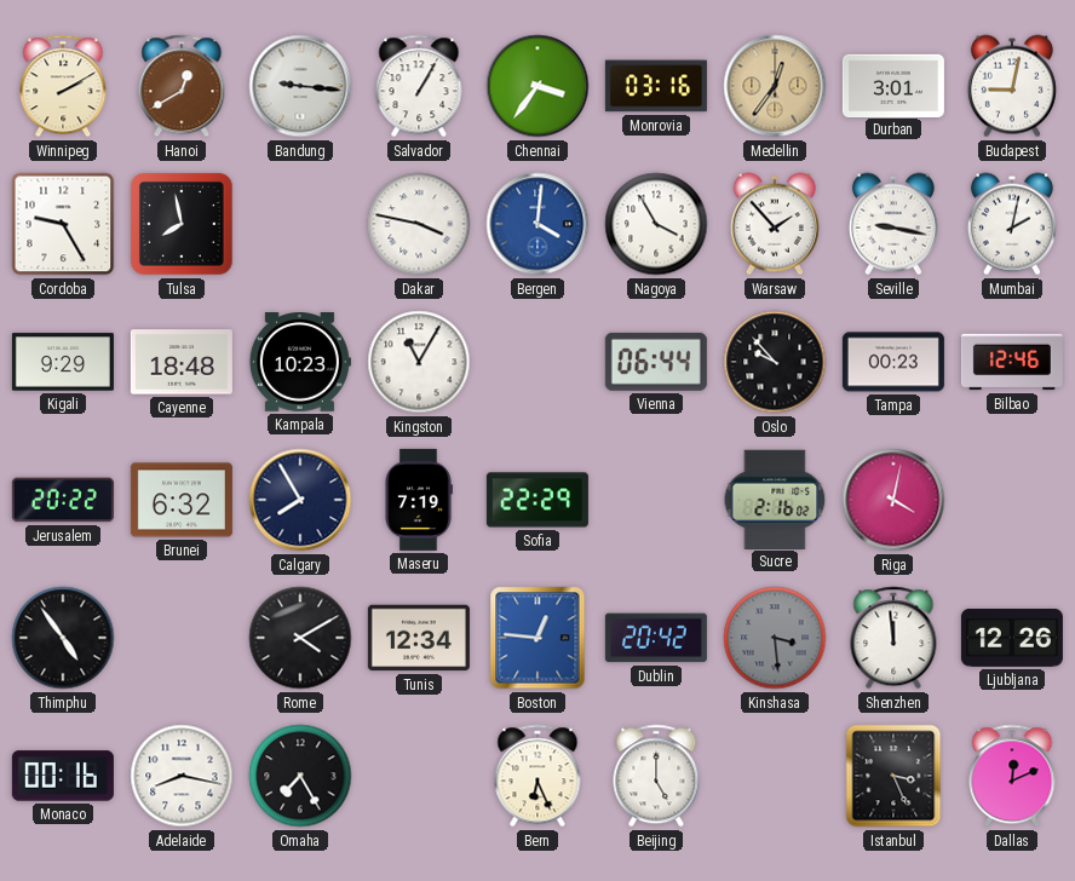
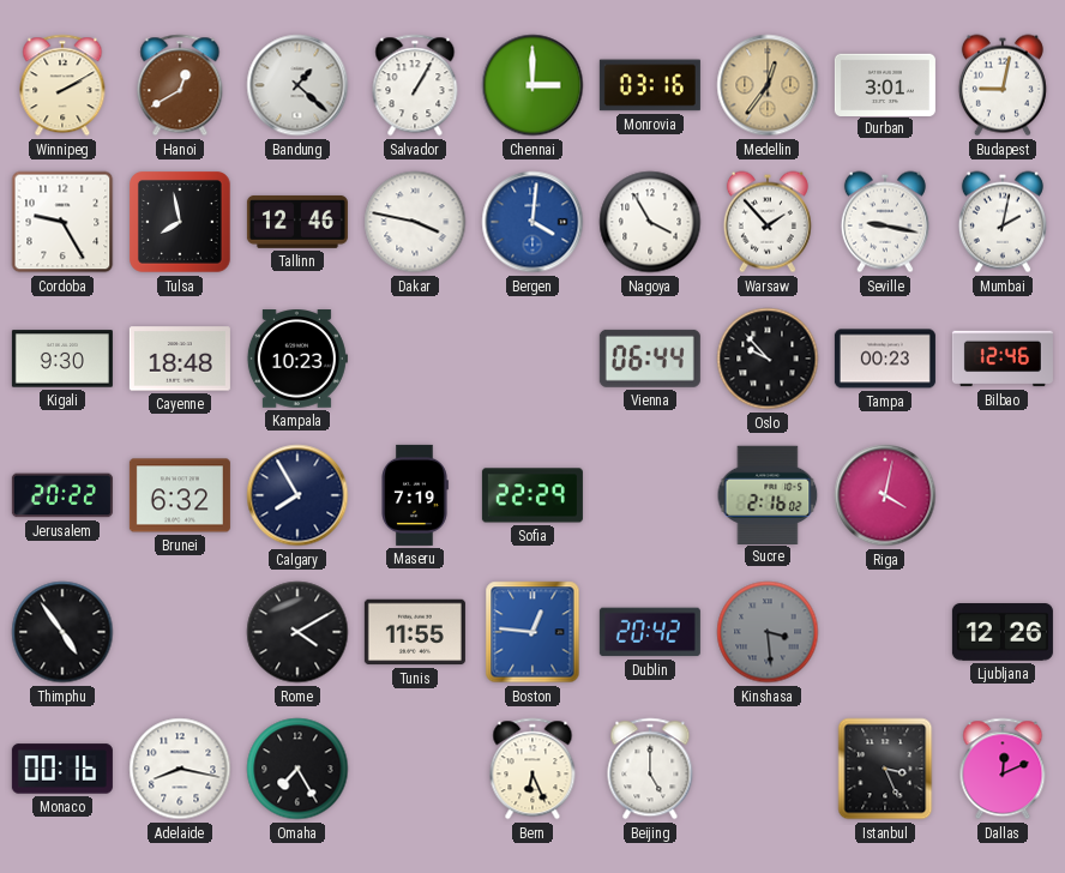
Bandung: 9:16 -> 1:22 (297, 85)
Chennai: 3:36 -> 3:00 (532, 85)
Tallinn: none -> 12:46 (297, 222)
Kigali: 9:29 -> 9:30 (62, 359)
Kingston: 11:05 -> none (419, 362)
Tunis: 12:34 -> 11:55 (415, 632)
Shenzhen: 11:59 -> none (893, 638)
